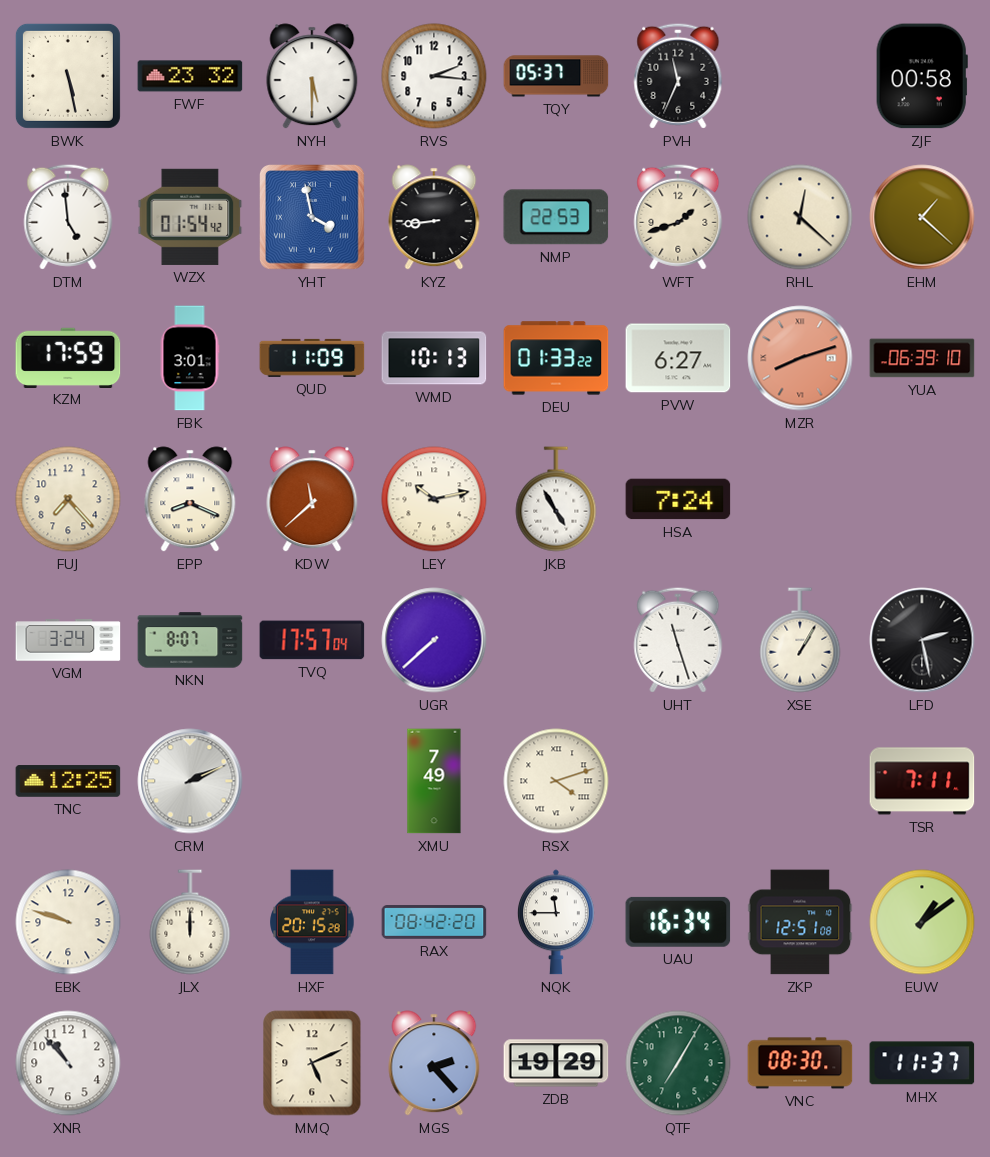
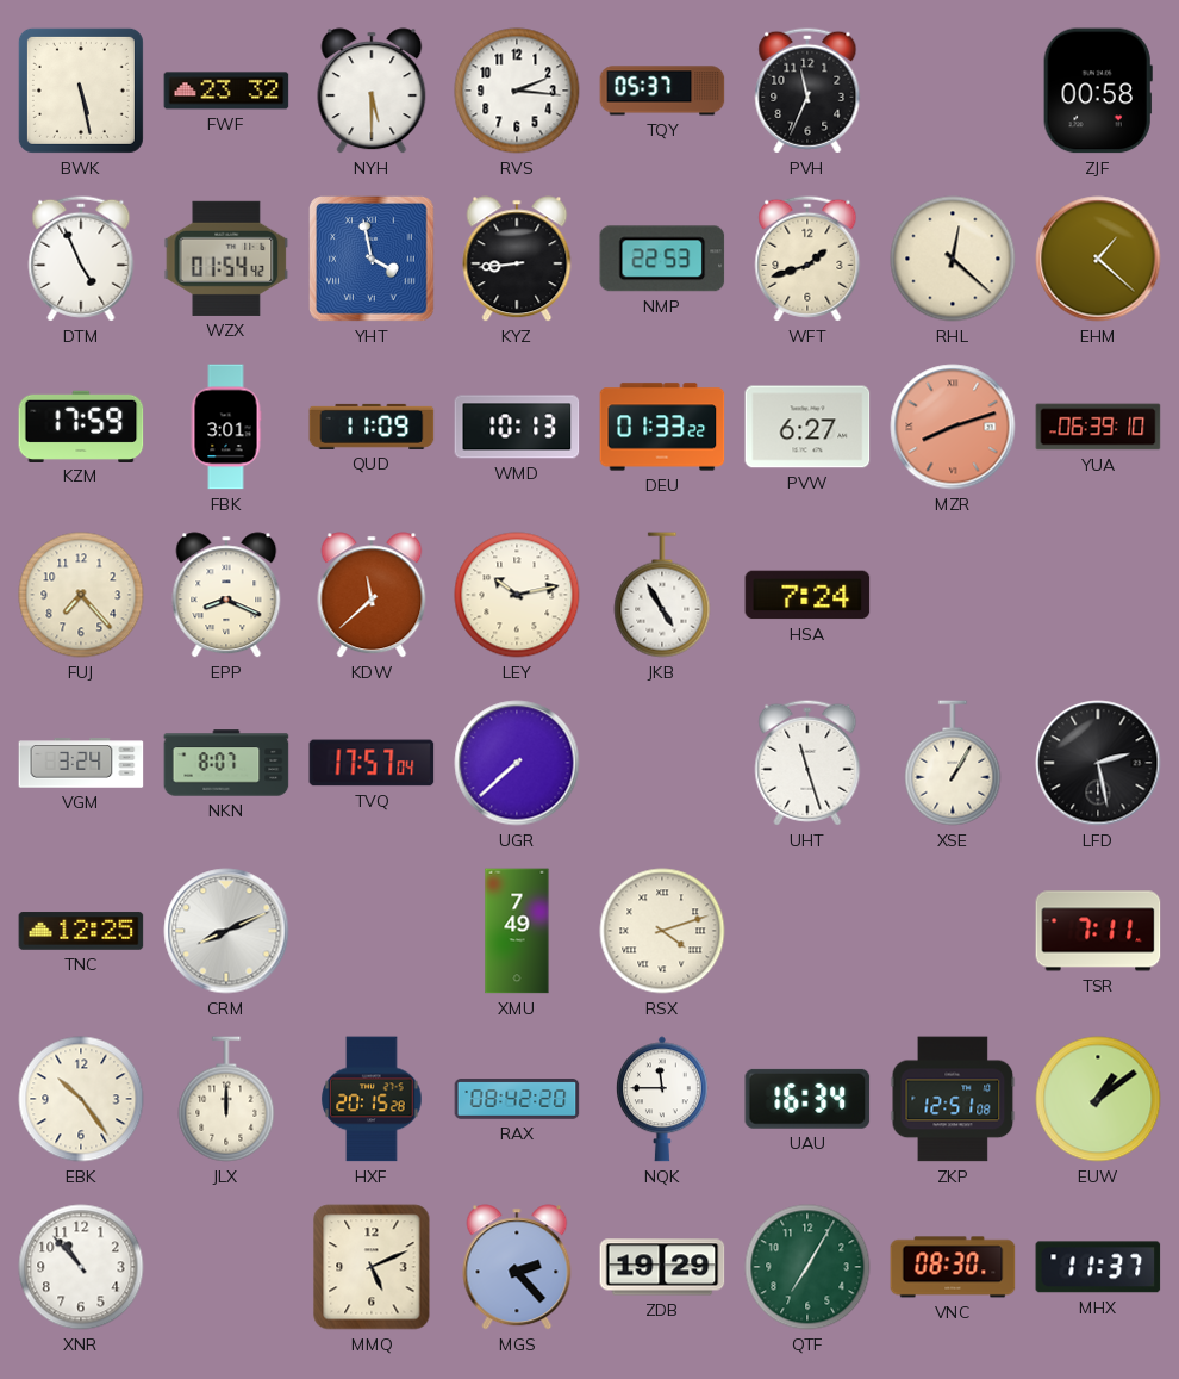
DTM: 4:59 -> 4:56 (81, 259)
CRM: 2:11 -> 8:11 (226, 931)
EBK: 9:48 -> 10:24 (81, 1099)
